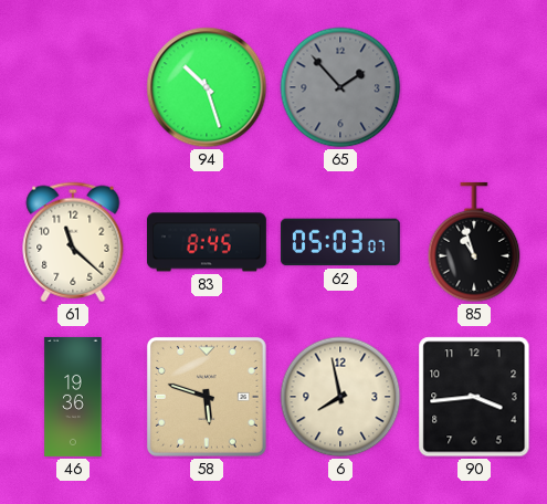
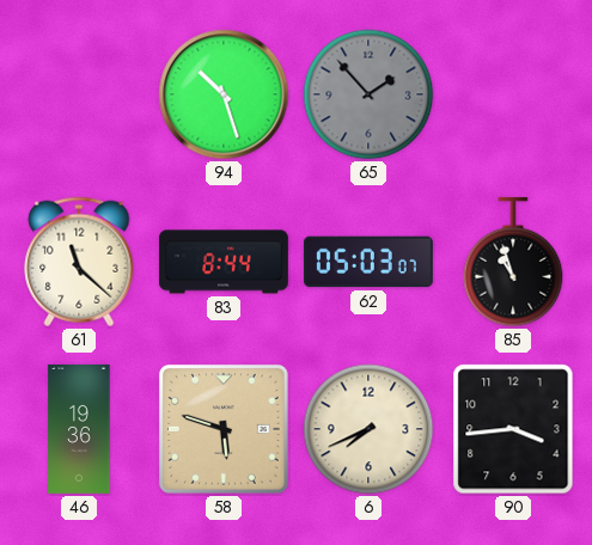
83: 8:45 -> 8:44 (224, 262)
6: 7:58 -> 7:41 (368, 429)
